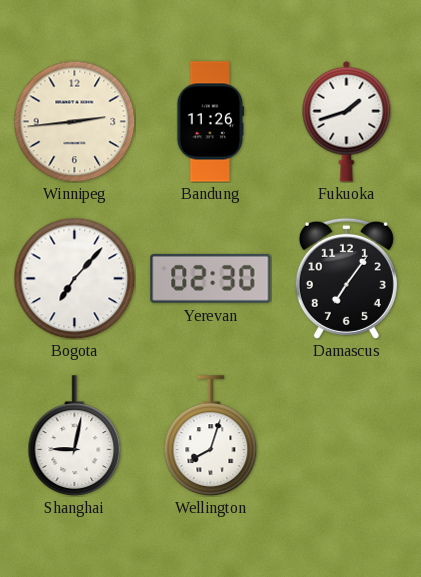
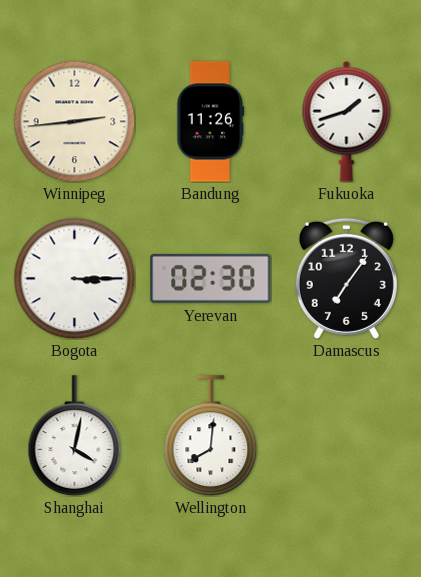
Bogota: 7:07 -> 3:15 (74, 278)
Shanghai: 9:02 -> 4:02 (75, 436)
Wellington: 8:03 -> 8:01 (211, 436)
